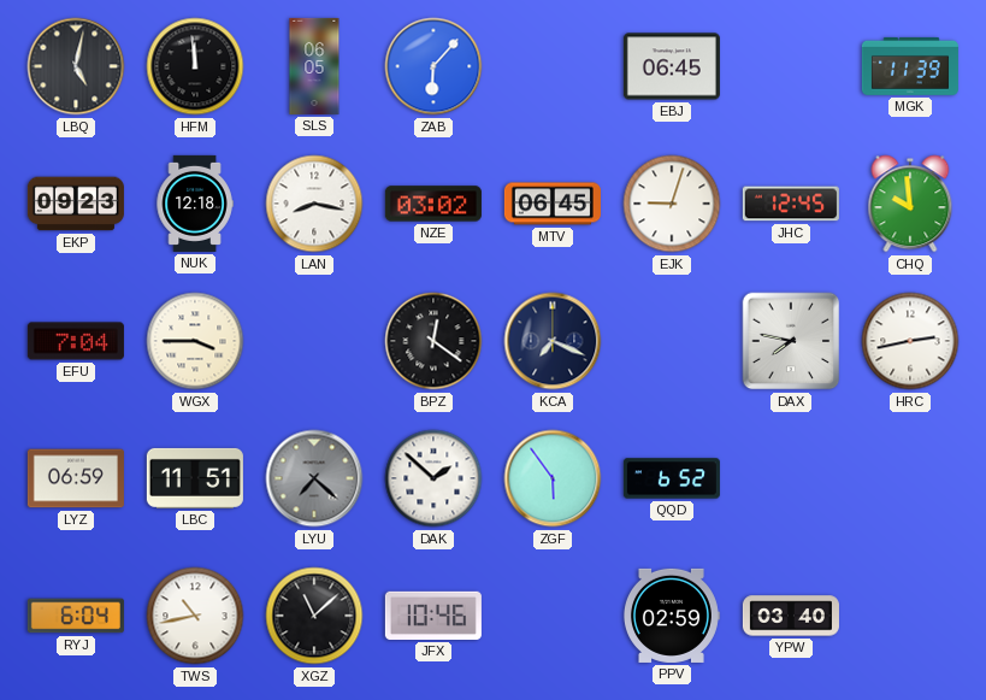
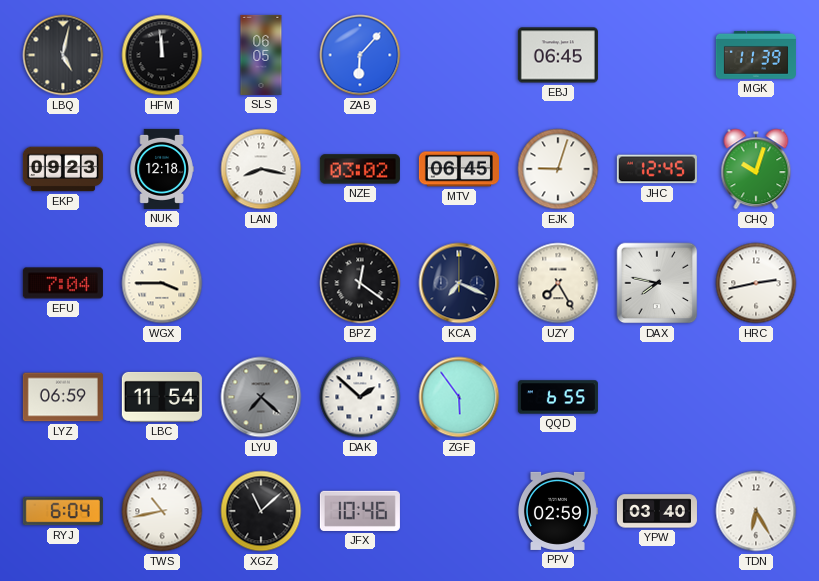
CHQ: 9:59 -> 10:03 (756, 169)
UZY: none -> 7:25 (558, 283)
LBC: 11:51 -> 11:54 (162, 397)
QQD: 6:52 -> 6:55 (558, 397)
TDN: none -> 6:25 (756, 511)
